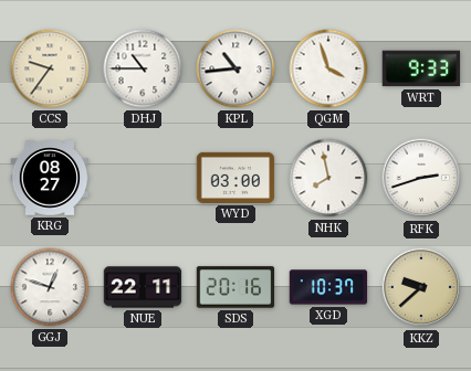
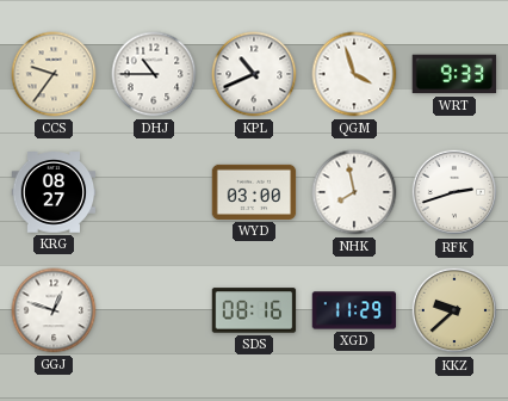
KPL: 10:44 -> 10:41 (254, 74)
NUE: 22:11 -> none (143, 287)
SDS: 20:16 -> 08:16 (254, 310)
XGD: 10:37 -> 11:29 (354, 310)
